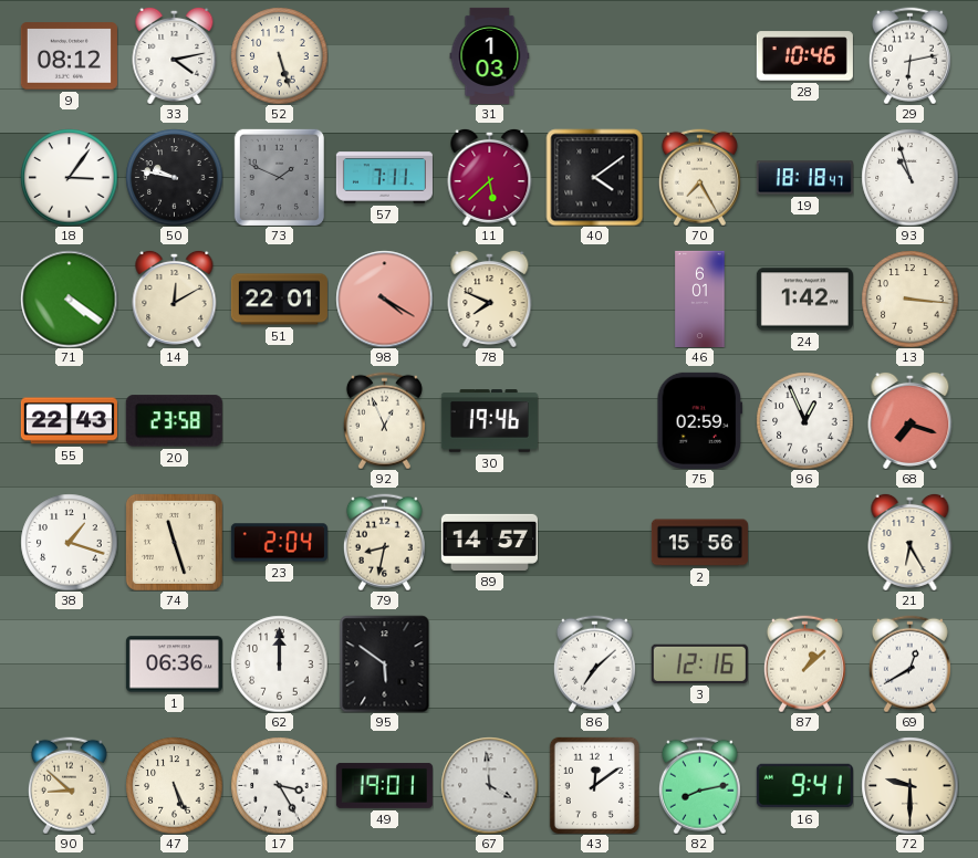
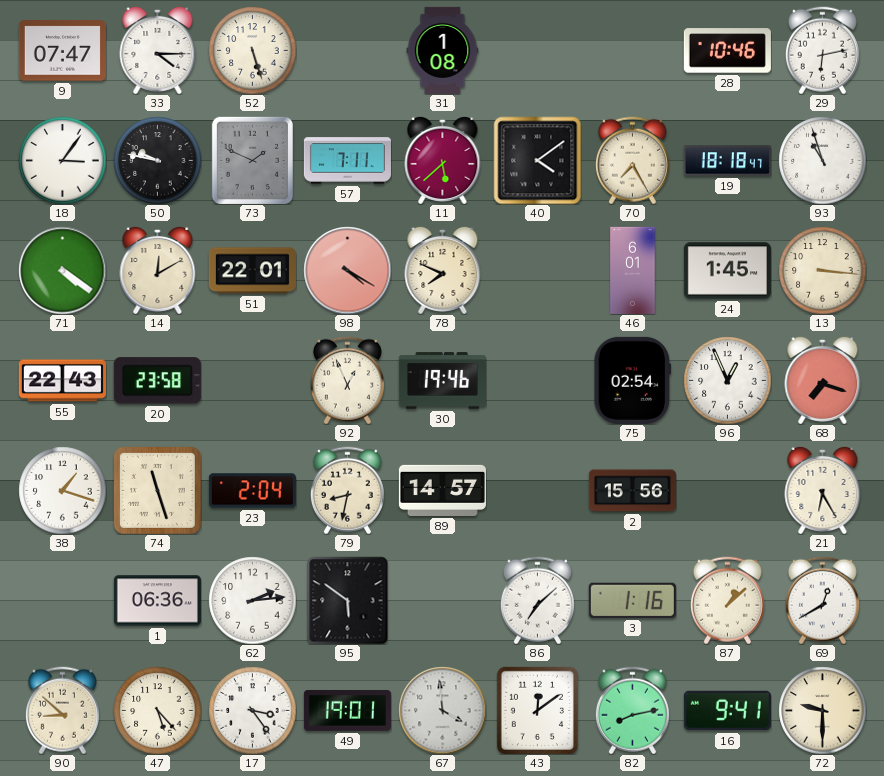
9: 08:12 -> 07:47 (62, 51)
33: 4:13 -> 4:15 (158, 50)
31: 1:03 -> 1:08 (443, 50)
24: 1:42 -> 1:45 (727, 271)
75: 02:59 -> 02:54 (633, 380)
62: 12:00 -> 2:14 (252, 600)
3: 12:16 -> 1:16 (632, 600)
47: 5:26 -> 5:23 (157, 710)
17: 3:25 -> 3:24 (252, 710)
